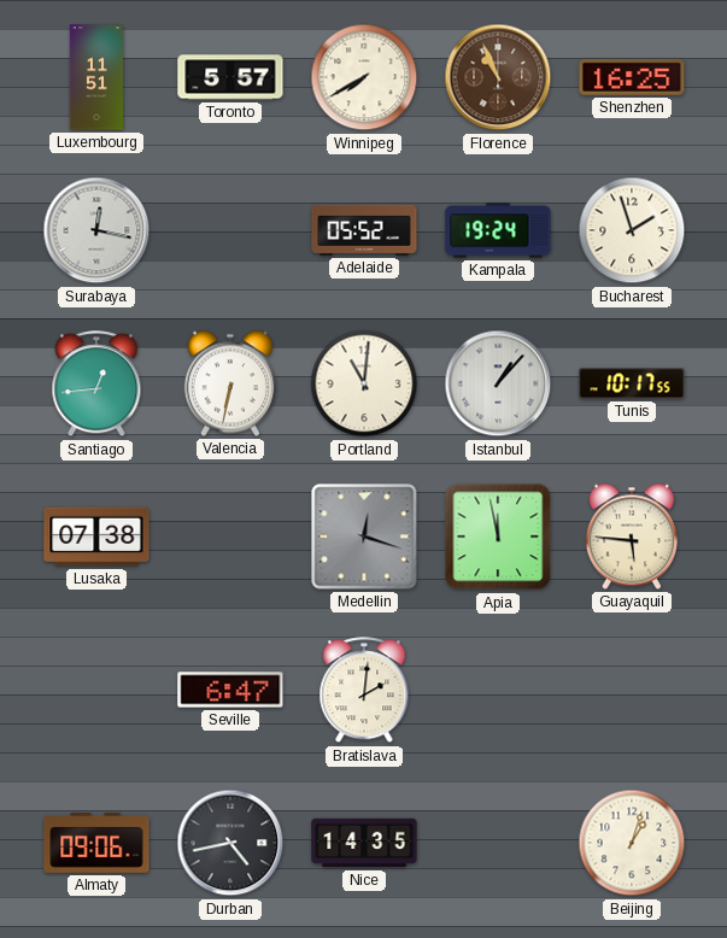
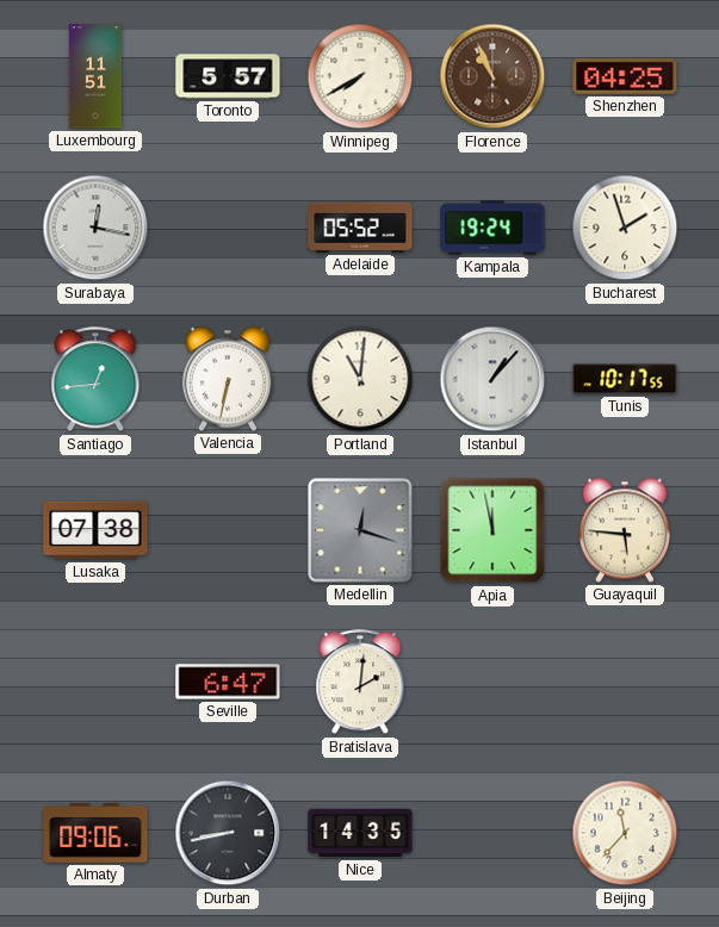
Shenzhen: 16:25 -> 04:25 (625, 76)
Durban: 4:43 -> 8:43 (228, 833)
Beijing: 1:03 -> 11:37 (625, 833)
